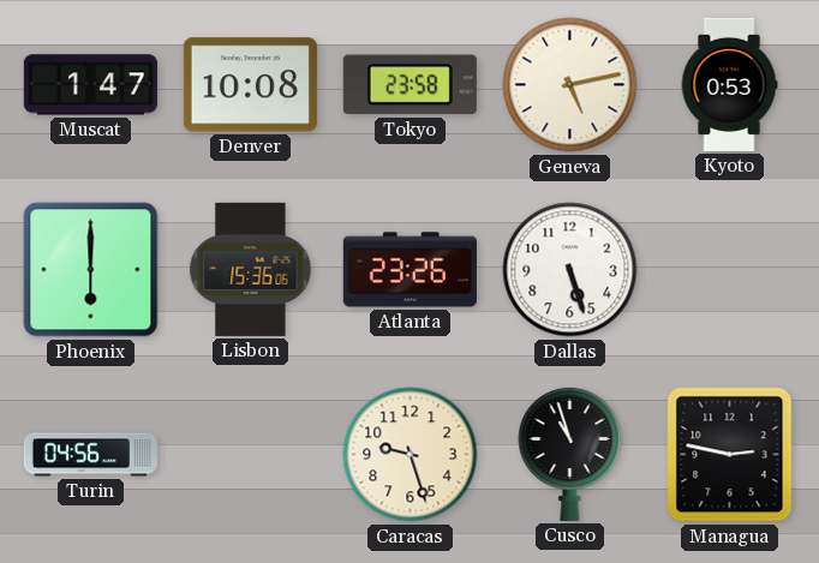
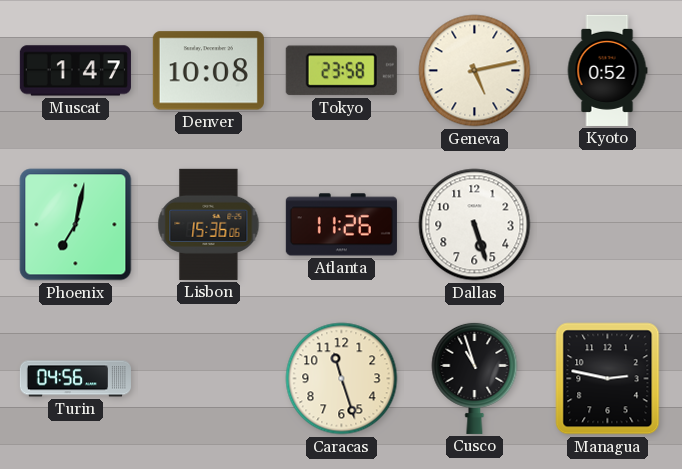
Kyoto: 0:53 -> 0:52 (607, 70)
Phoenix: 6:00 -> 7:02 (76, 225)
Atlanta: 23:26 -> 11:26 (341, 225)
Caracas: 9:27 -> 11:27 (342, 379)
